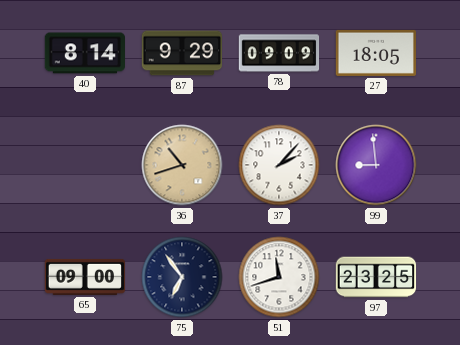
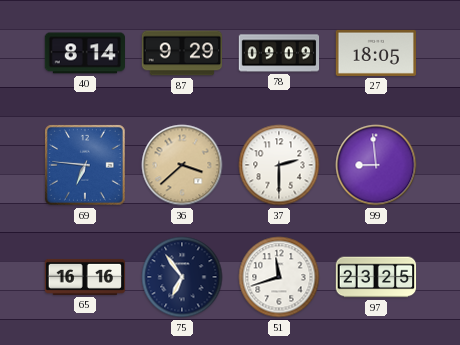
69: none -> 6:46 (85, 165)
36: 10:42 -> 3:38 (182, 165)
37: 2:07 -> 2:30 (279, 165)
65: 09:00 -> 16:16 (85, 277)
